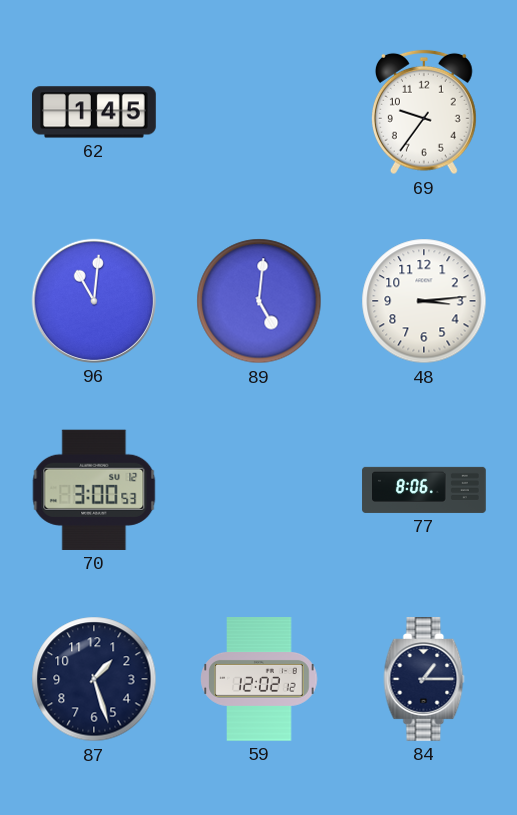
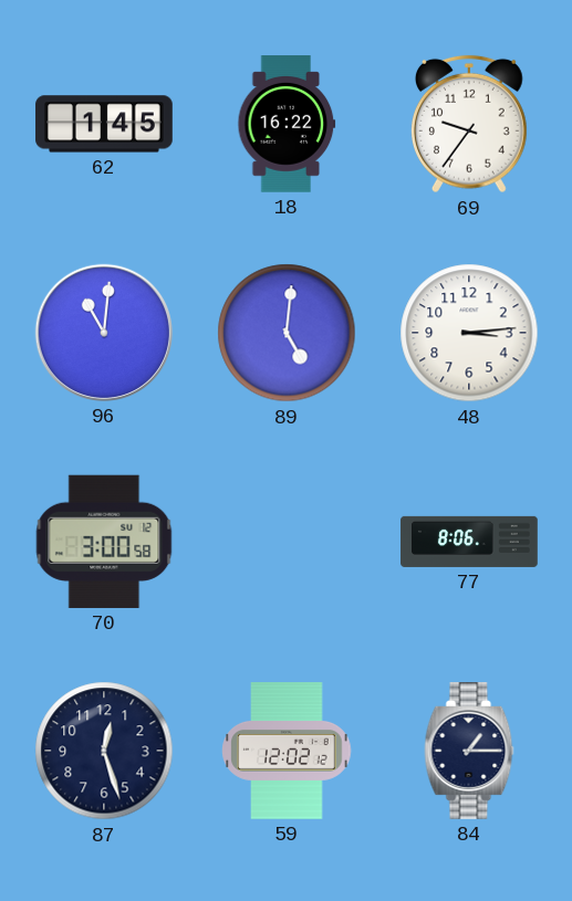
18: none -> 16:22 (287, 124)
70: 3:00:53 -> 3:00:58 (104, 542)
87: 1:27 -> 12:27 (104, 751)
